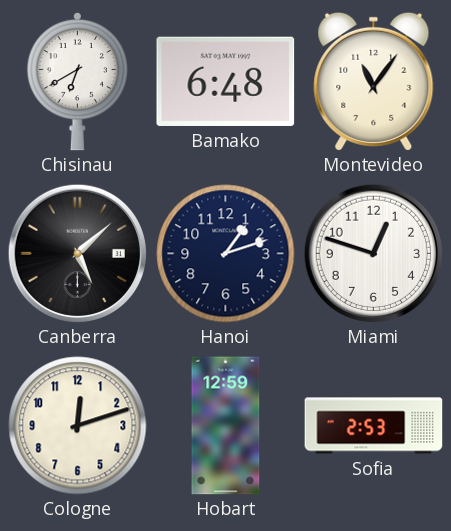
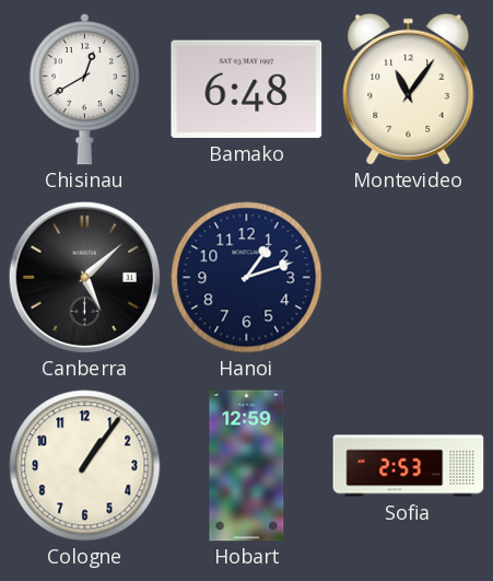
Chisinau: 6:40 -> 12:40 (84, 89)
Miami: 12:48 -> none (373, 253)
Cologne: 12:12 -> 1:06 (85, 466)
